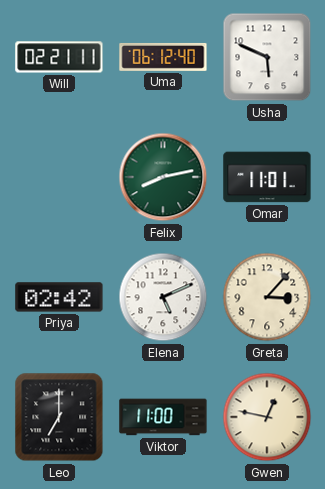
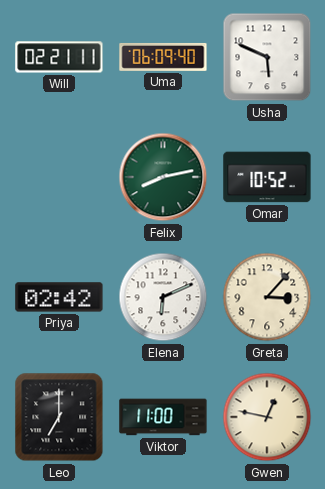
Uma: 06:12 -> 06:09 (163, 57)
Omar: 11:01 -> 10:52 (267, 177)
Elena: 5:11 -> 6:11 (163, 297)
